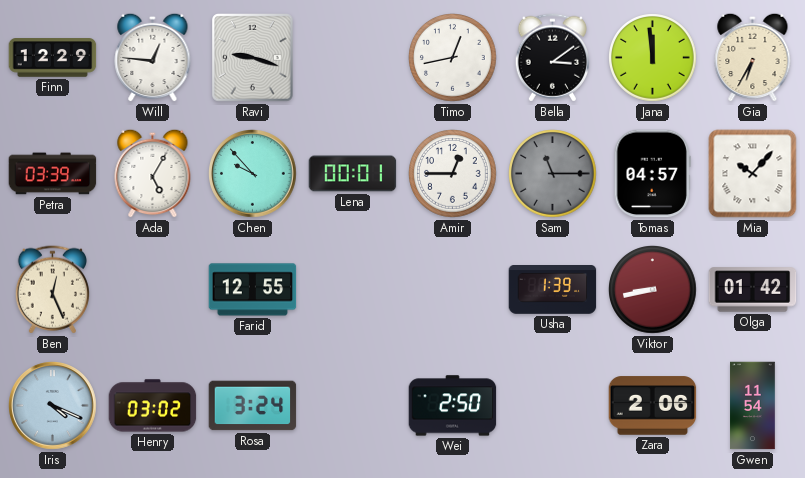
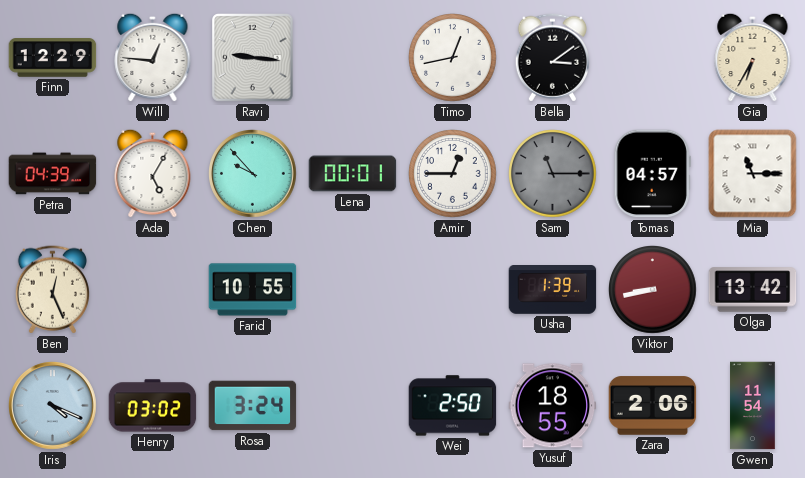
Ravi: 9:18 -> 9:16 (253, 58)
Jana: 11:59 -> none (653, 58)
Petra: 03:39 -> 04:39 (53, 174)
Mia: 10:07 -> 11:15 (753, 174)
Farid: 12:55 -> 10:55 (253, 290)
Olga: 01:42 -> 13:42 (753, 290)
Yusuf: none -> 18:55 (553, 406)
